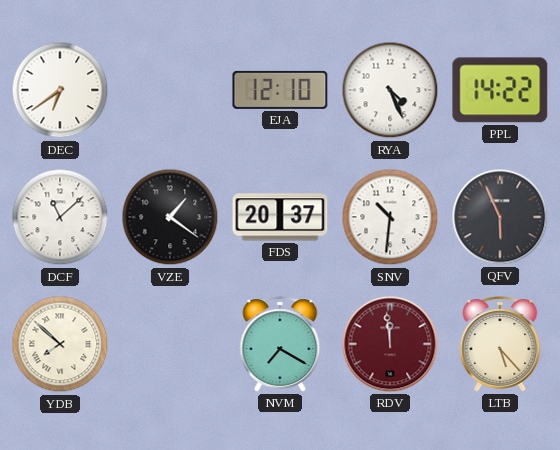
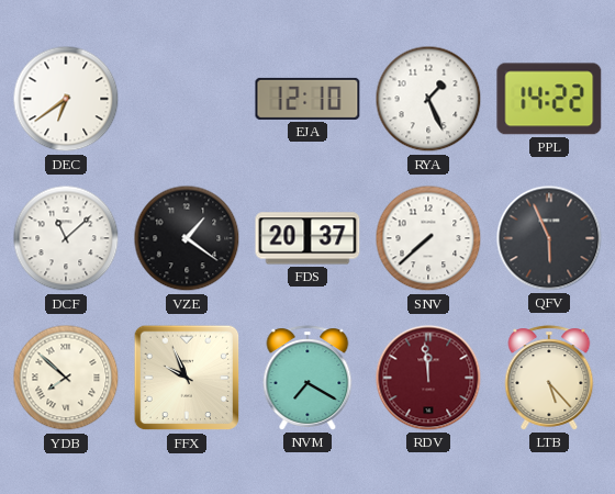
RYA: 4:26 -> 1:26 (428, 99)
SNV: 10:31 -> 7:38 (428, 238)
FFX: none -> 9:56 (187, 378)
